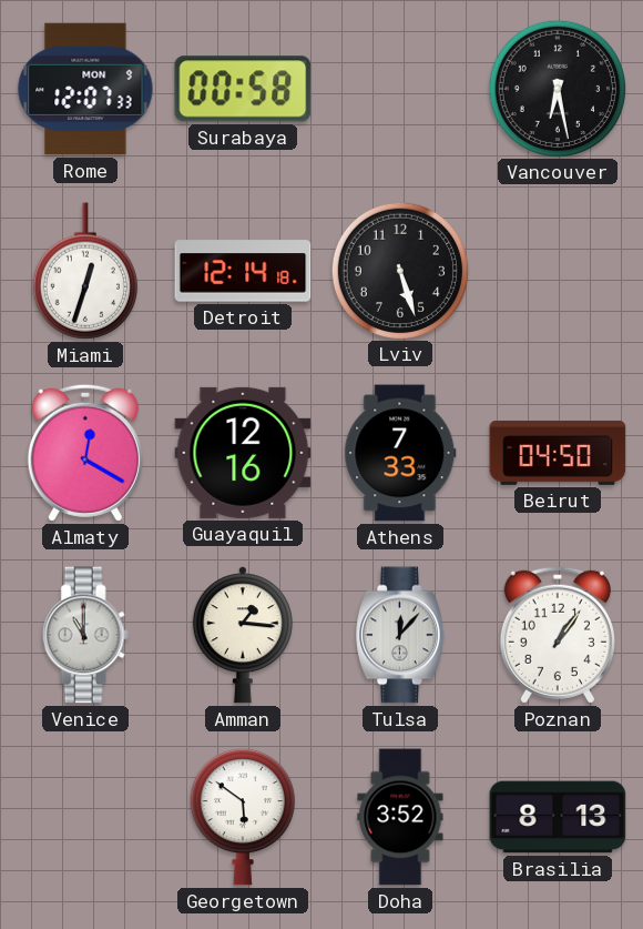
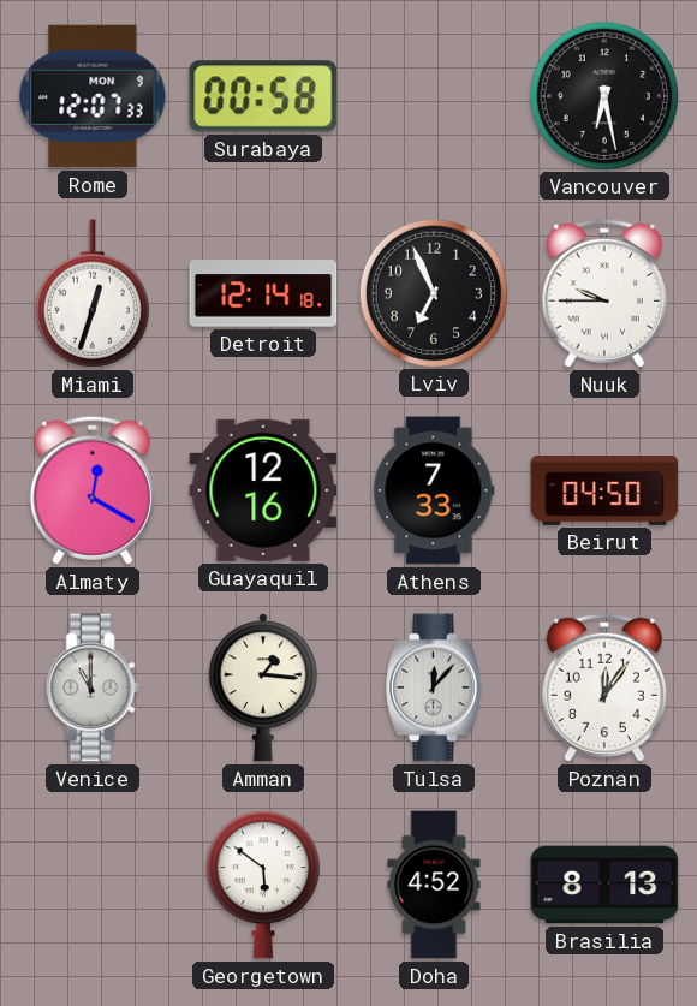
Lviv: 5:27 -> 6:56 (433, 292)
Nuuk: none -> 9:45 (604, 293)
Poznan: 1:06 -> 12:06 (604, 687)
Doha: 3:52 -> 4:52 (434, 885)
